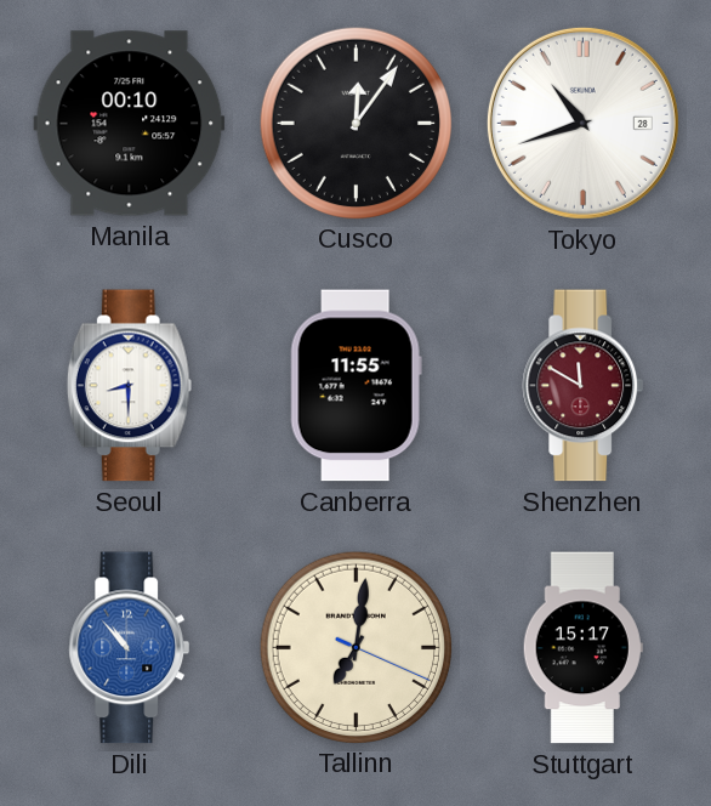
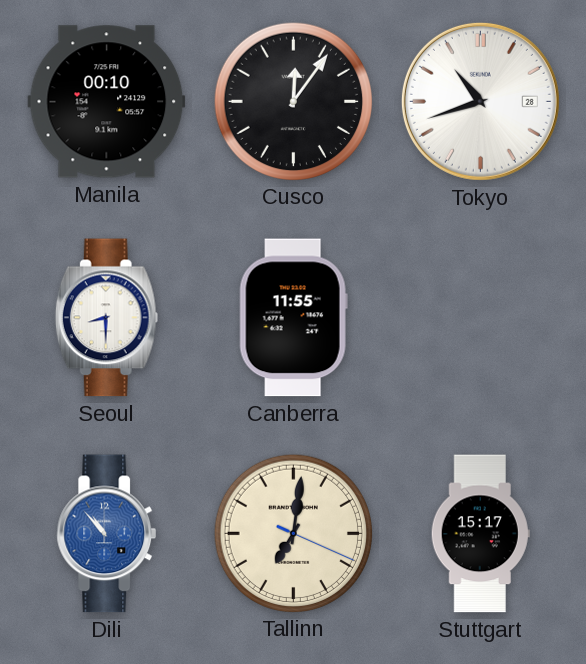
Shenzhen: 11:50 -> none (584, 386)
